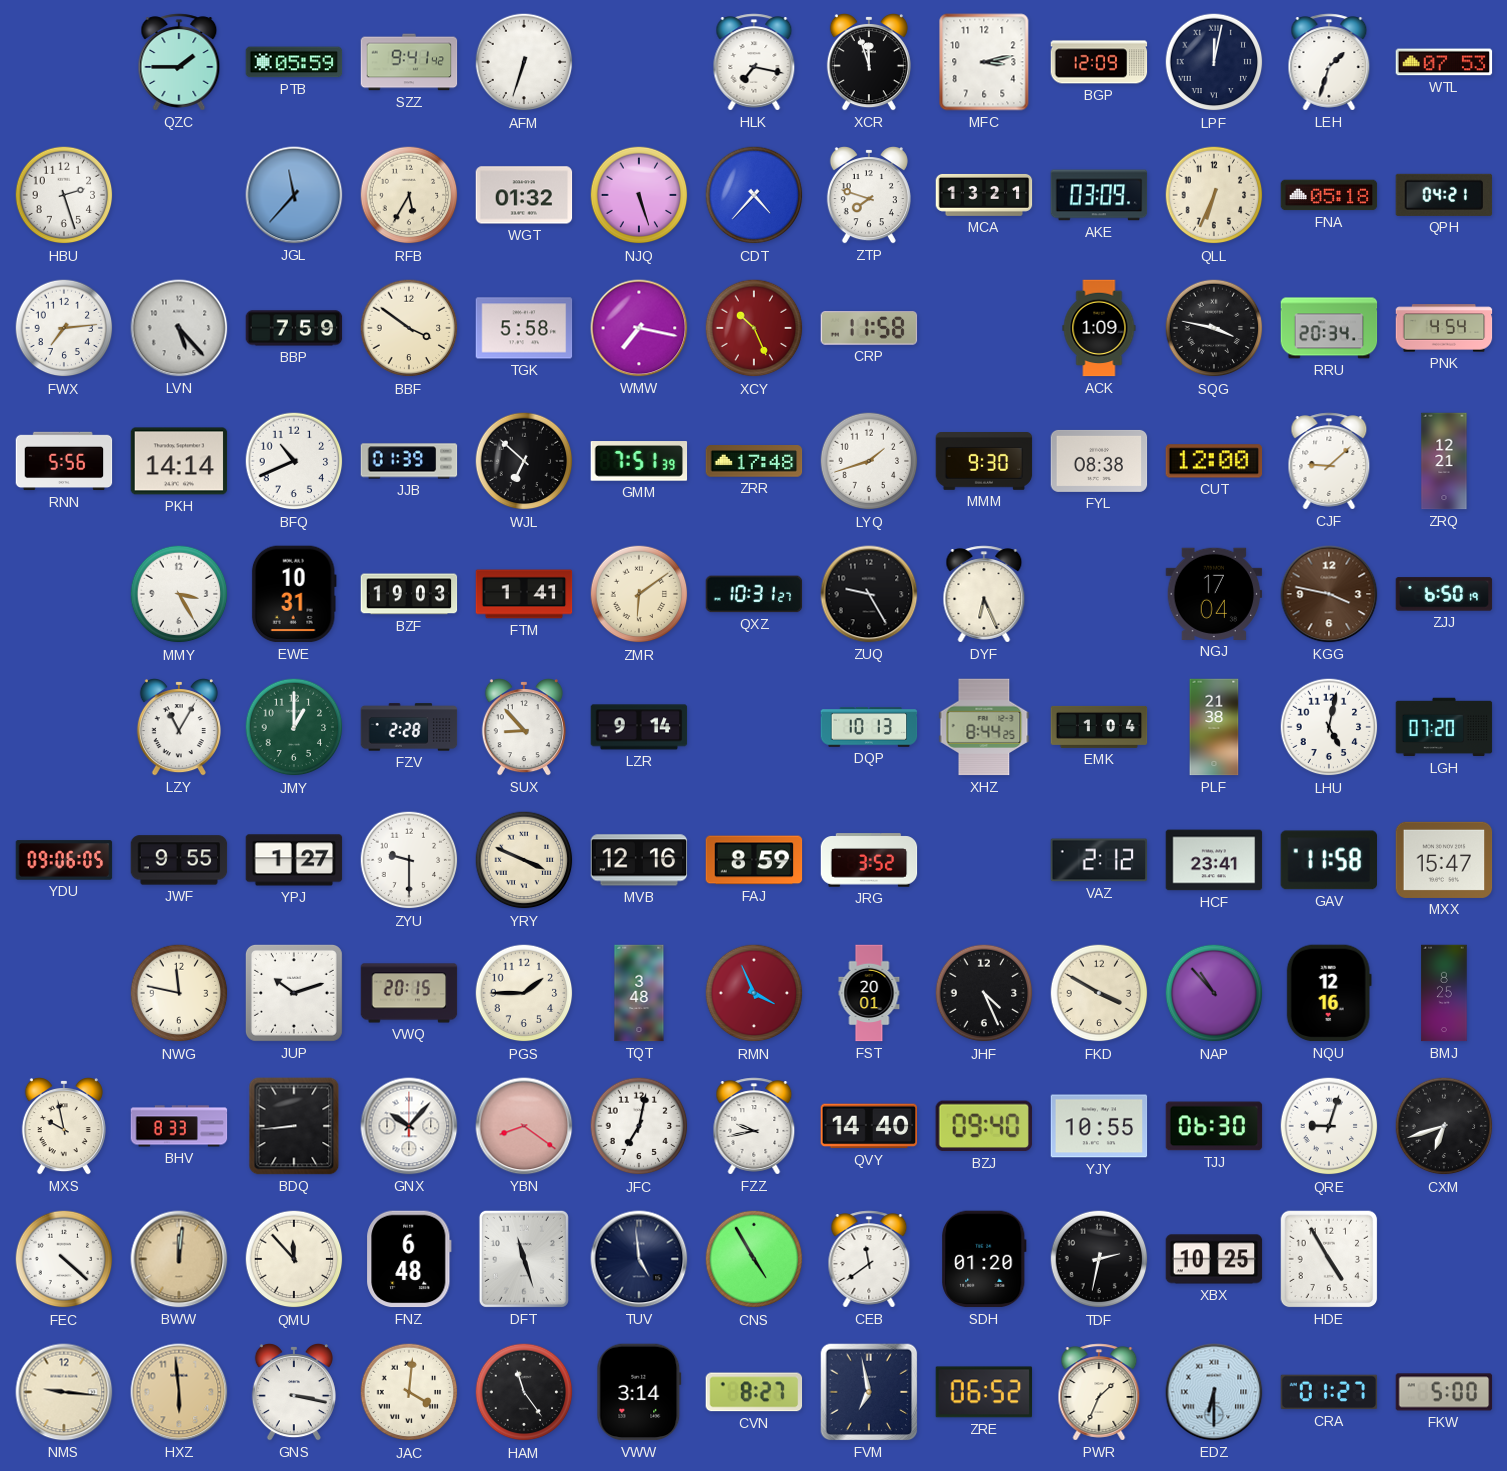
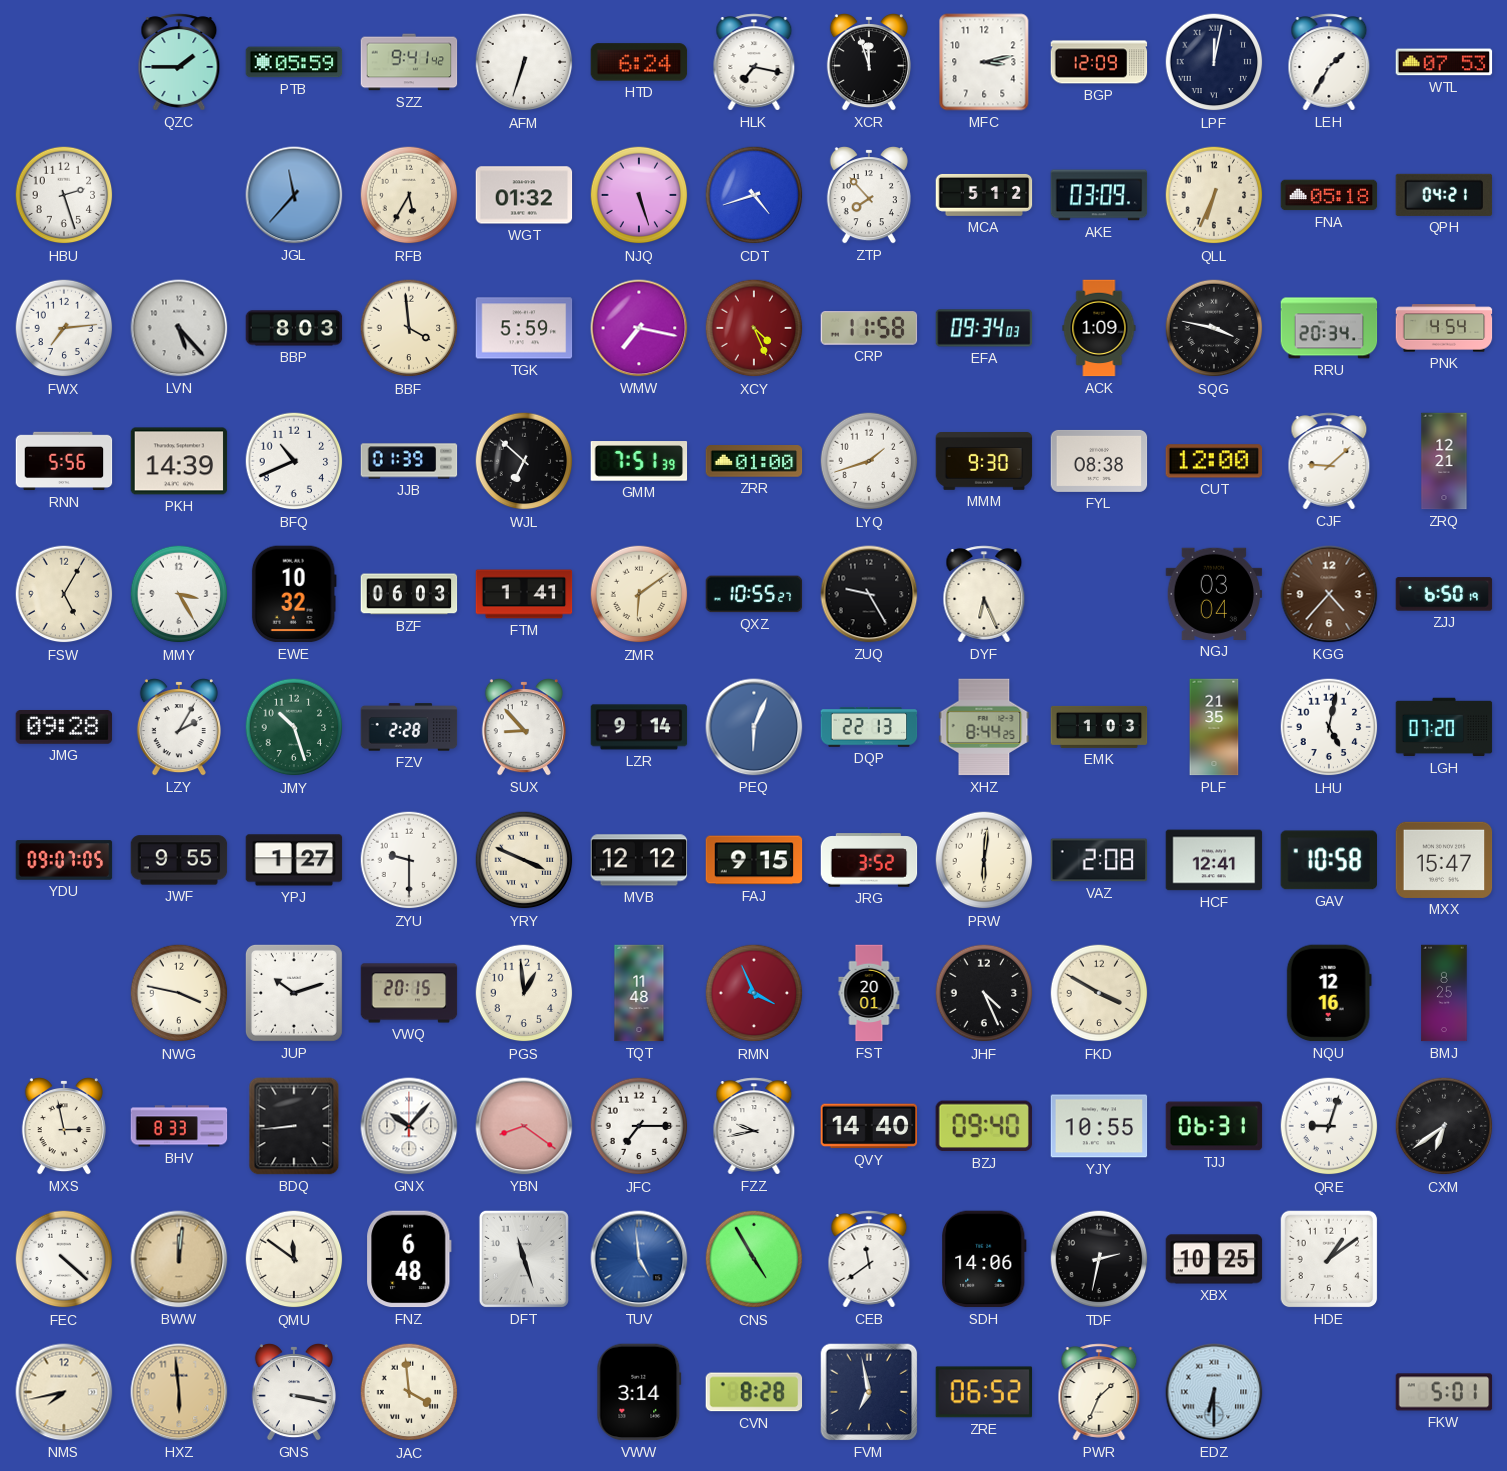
HTD: none -> 6:24 (639, 62)
LEH: 1:33 -> 1:35 (1329, 62)
CDT: 4:37 -> 4:42 (754, 195)
ZTP: 7:48 -> 7:53 (869, 196)
MCA: 13:21 -> 5:12 (984, 195)
BBP: 7:59 -> 8:03 (294, 328)
BBF: 3:51 -> 3:59 (409, 328)
TGK: 5:58 -> 5:59 (524, 328)
XCY: 10:26 -> 4:26 (754, 328)
EFA: none -> 09:34 (984, 328)
PKH: 14:14 -> 14:39 (179, 461)
ZRR: 17:48 -> 01:00 (754, 461)
FSW: none -> 5:05 (64, 594)
EWE: 10:31 -> 10:32 (294, 594)
BZF: 19:03 -> 06:03 (409, 594)
QXZ: 10:31 -> 10:55 (754, 594)
NGJ: 17:04 -> 03:04 (1214, 594)
KGG: 3:47 -> 4:37 (1329, 594)
JMG: none -> 09:28 (64, 728)
LZY: 11:05 -> 2:05 (179, 728)
JMY: 1:00 -> 10:27 (294, 727)
PEQ: none -> 6:04 (754, 727)
DQP: 10:13 -> 22:13 (869, 727)
EMK: 1:04 -> 1:03 (1099, 727)
PLF: 21:38 -> 21:35 (1214, 727)
YDU: 09:06 -> 09:07 (64, 860)
MVB: 12:16 -> 12:12 (639, 860)
FAJ: 8:59 -> 9:15 (754, 860)
PRW: none -> 6:01 (984, 860)
VAZ: 2:12 -> 2:08 (1099, 860)
HCF: 23:41 -> 12:41 (1214, 860)
GAV: 11:58 -> 10:58 (1328, 860)
NWG: 11:47 -> 3:47 (179, 993)
PGS: 1:45 -> 12:59 (524, 993)
TQT: 3:48 -> 11:48 (639, 993)
NAP: 10:53 -> none (1214, 993)
MXS: 9:58 -> 2:58 (64, 1127)
JFC: 7:02 -> 7:15 (639, 1126)
TJJ: 06:30 -> 06:31 (1214, 1126)
CXM: 6:42 -> 6:39 (1444, 1126)
QMU: 11:53 -> 11:51 (294, 1259)
TUV dial: navy -> blue (639, 1259)
SDH: 01:20 -> 14:06 (984, 1259)
HDE: 4:55 -> 1:09 (1329, 1259)
NMS: 9:16 -> 7:43 (64, 1392)
JAC: 4:01 -> 3:59 (409, 1392)
HAM: 11:24 -> none (524, 1392)
CVN: 8:27 -> 8:28 (754, 1392)
CRA: 01:27 -> none (1329, 1392)
FKW: 5:00 -> 5:01 (1444, 1392)
